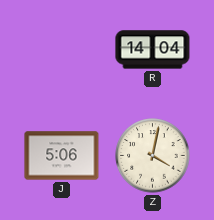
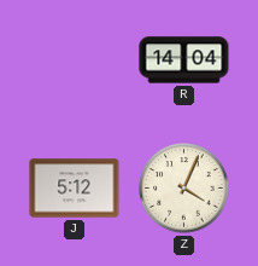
J: 5:06 -> 5:12 (75, 189)
Z: 4:02 -> 4:04 (184, 189)
